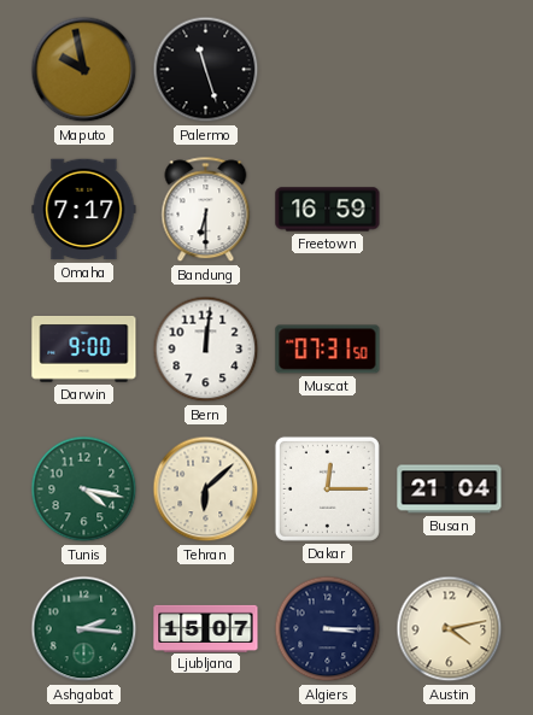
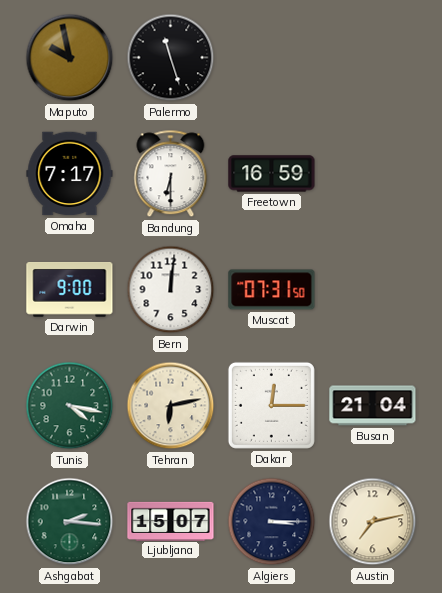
Tehran: 6:08 -> 6:13 (171, 406)
Austin: 4:13 -> 7:13 (373, 522)
